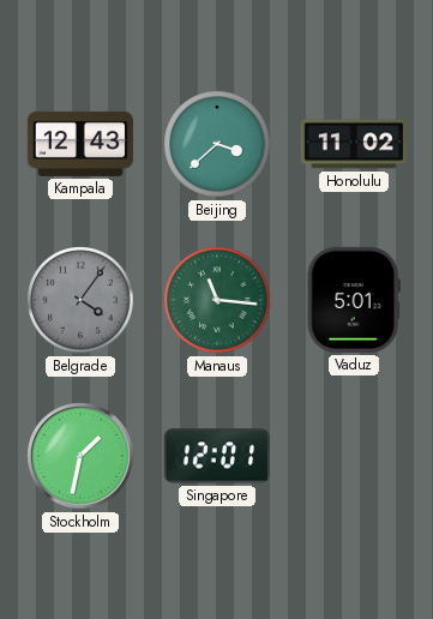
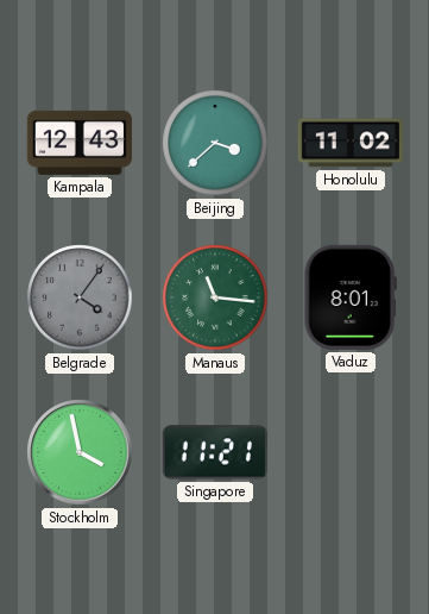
Vaduz: 5:01 -> 8:01 (351, 297)
Stockholm: 1:32 -> 3:58 (80, 452)
Singapore: 12:01 -> 11:21 (215, 452)
